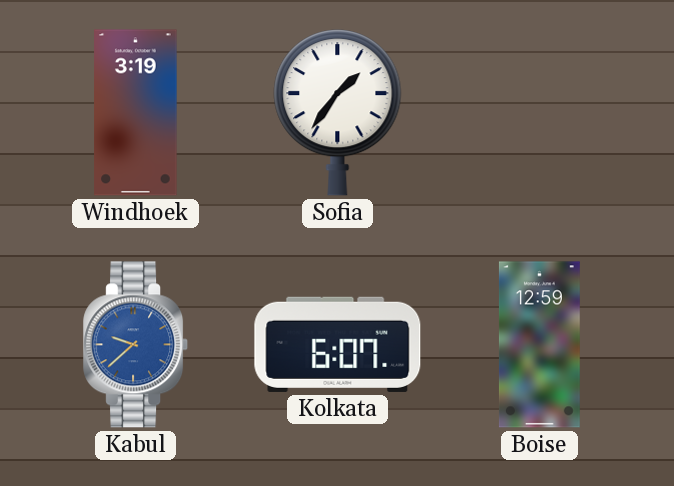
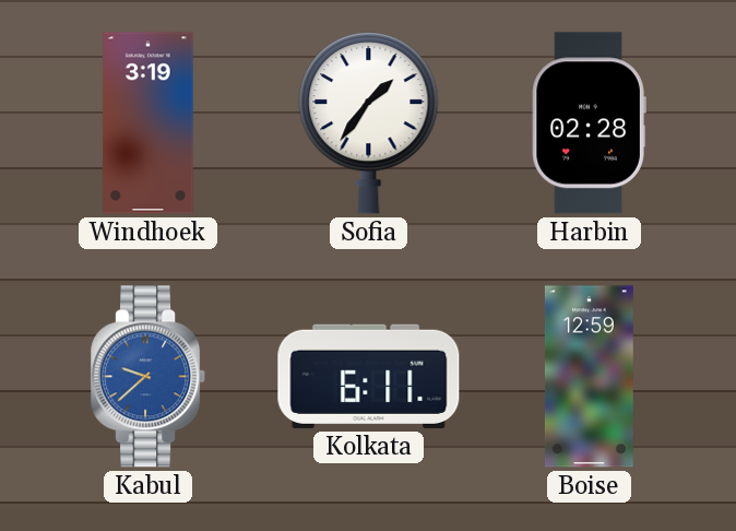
Harbin: none -> 02:28 (589, 123)
Kolkata: 6:07 -> 6:11 (369, 376)
